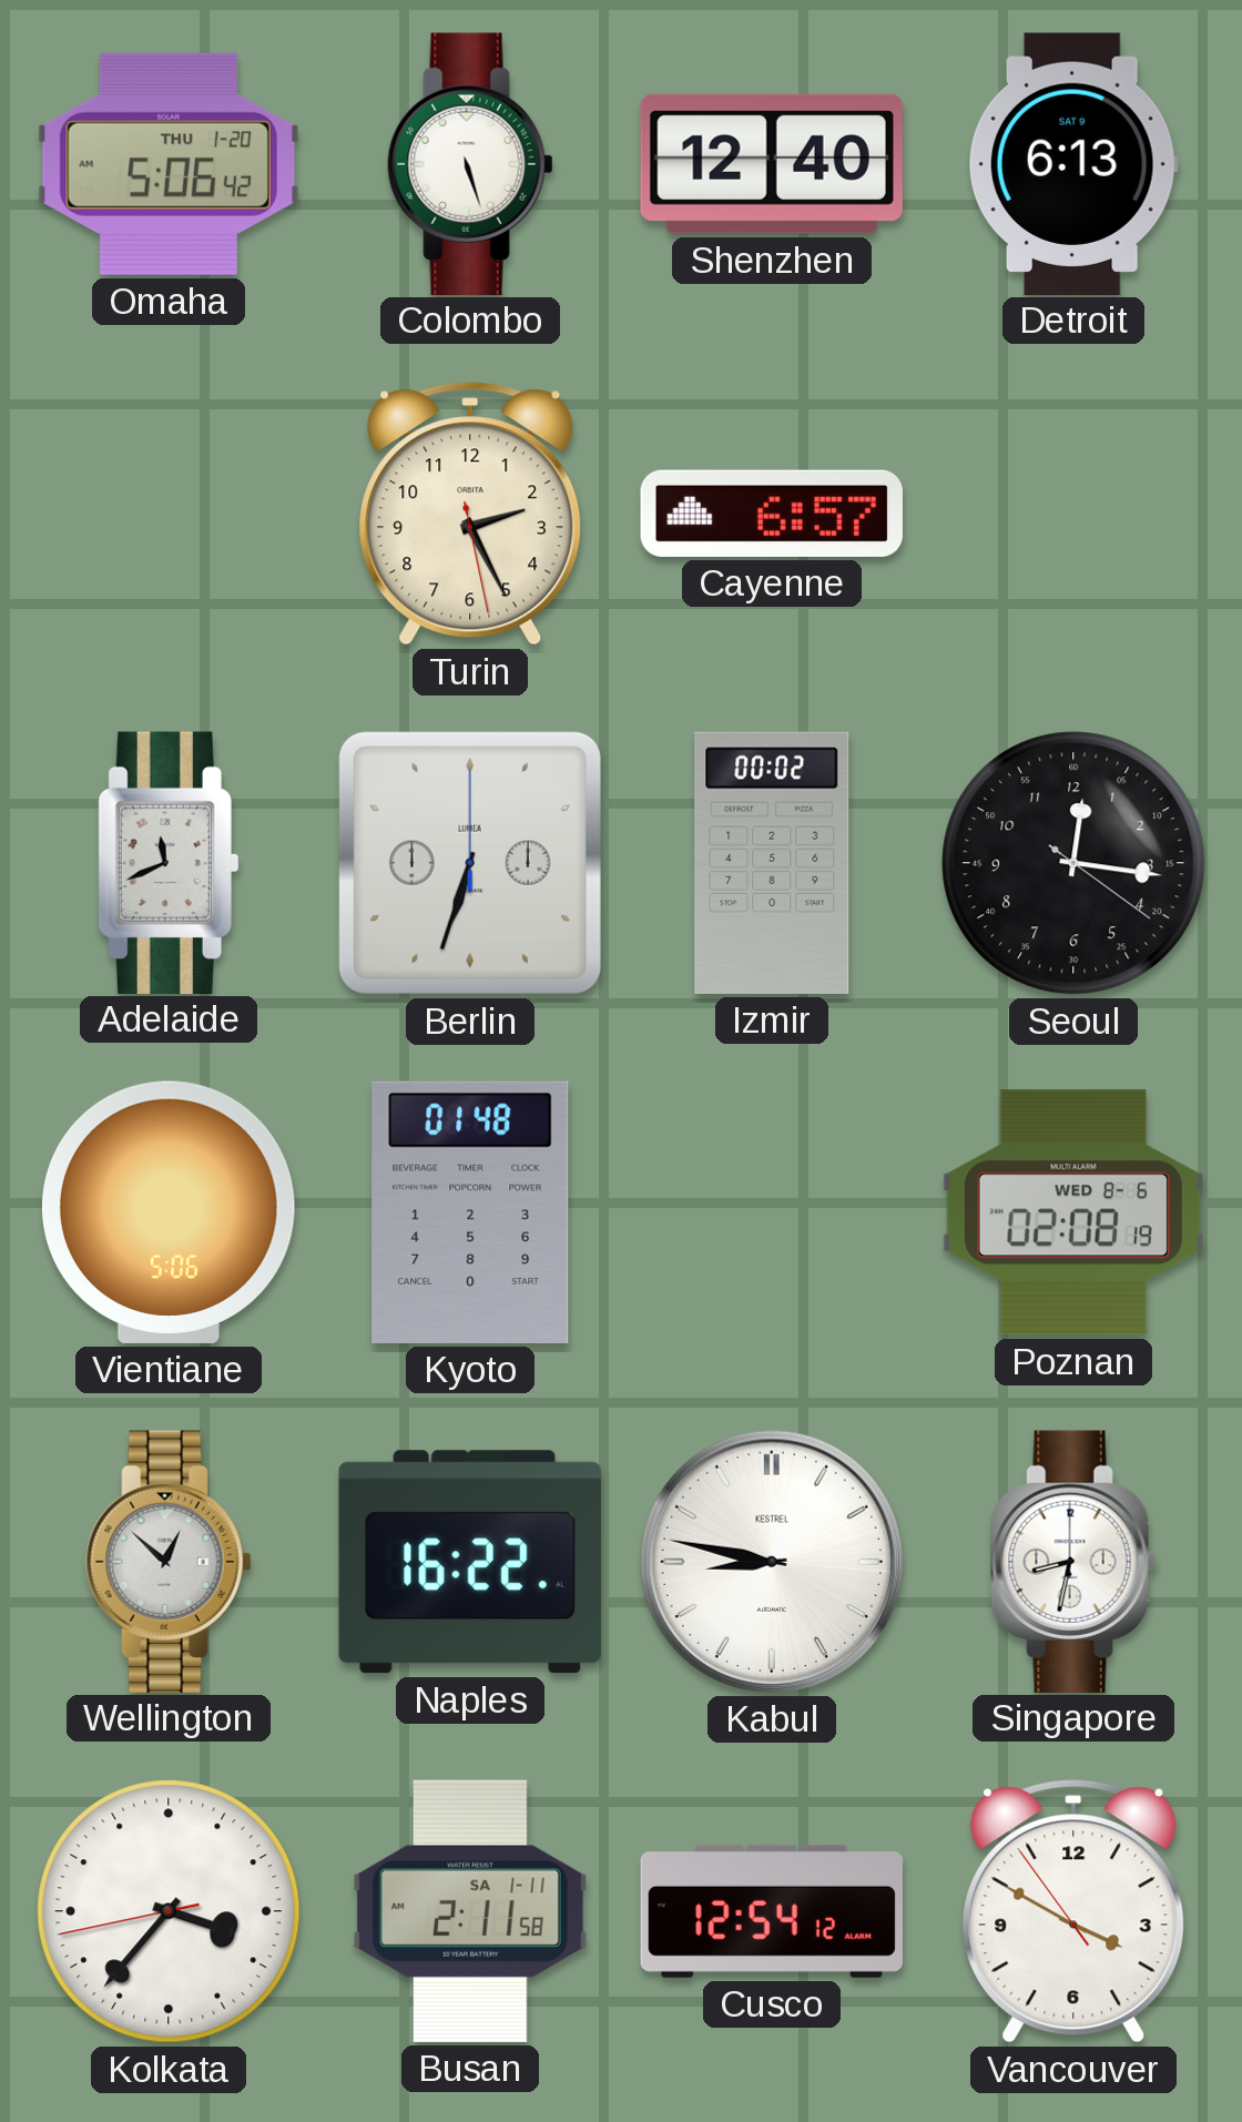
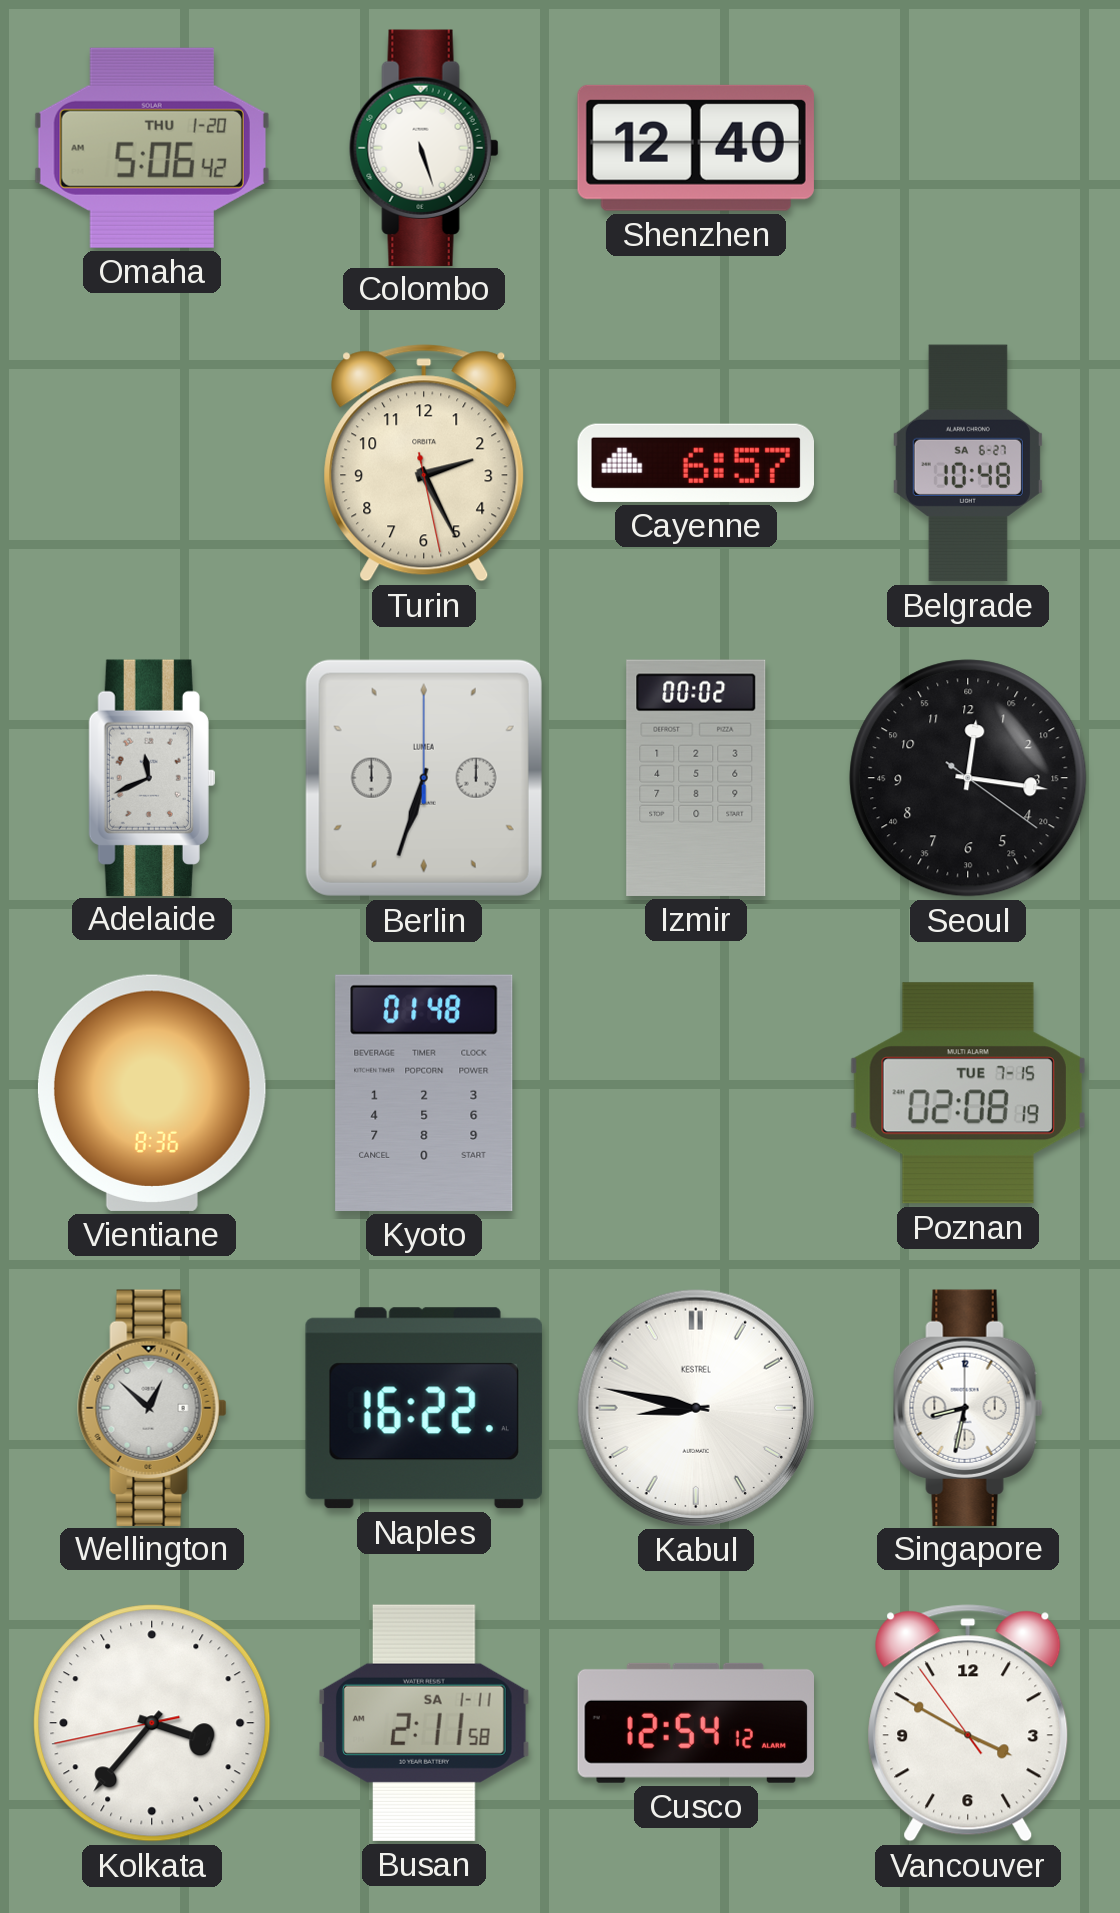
Detroit: 6:13 -> none (1073, 163)
Belgrade: none -> 10:48 (968, 463)
Vientiane: 5:06 -> 8:36 (152, 1093)
Poznan date: WED 8-6 -> TUE 7-15 (968, 1093)
